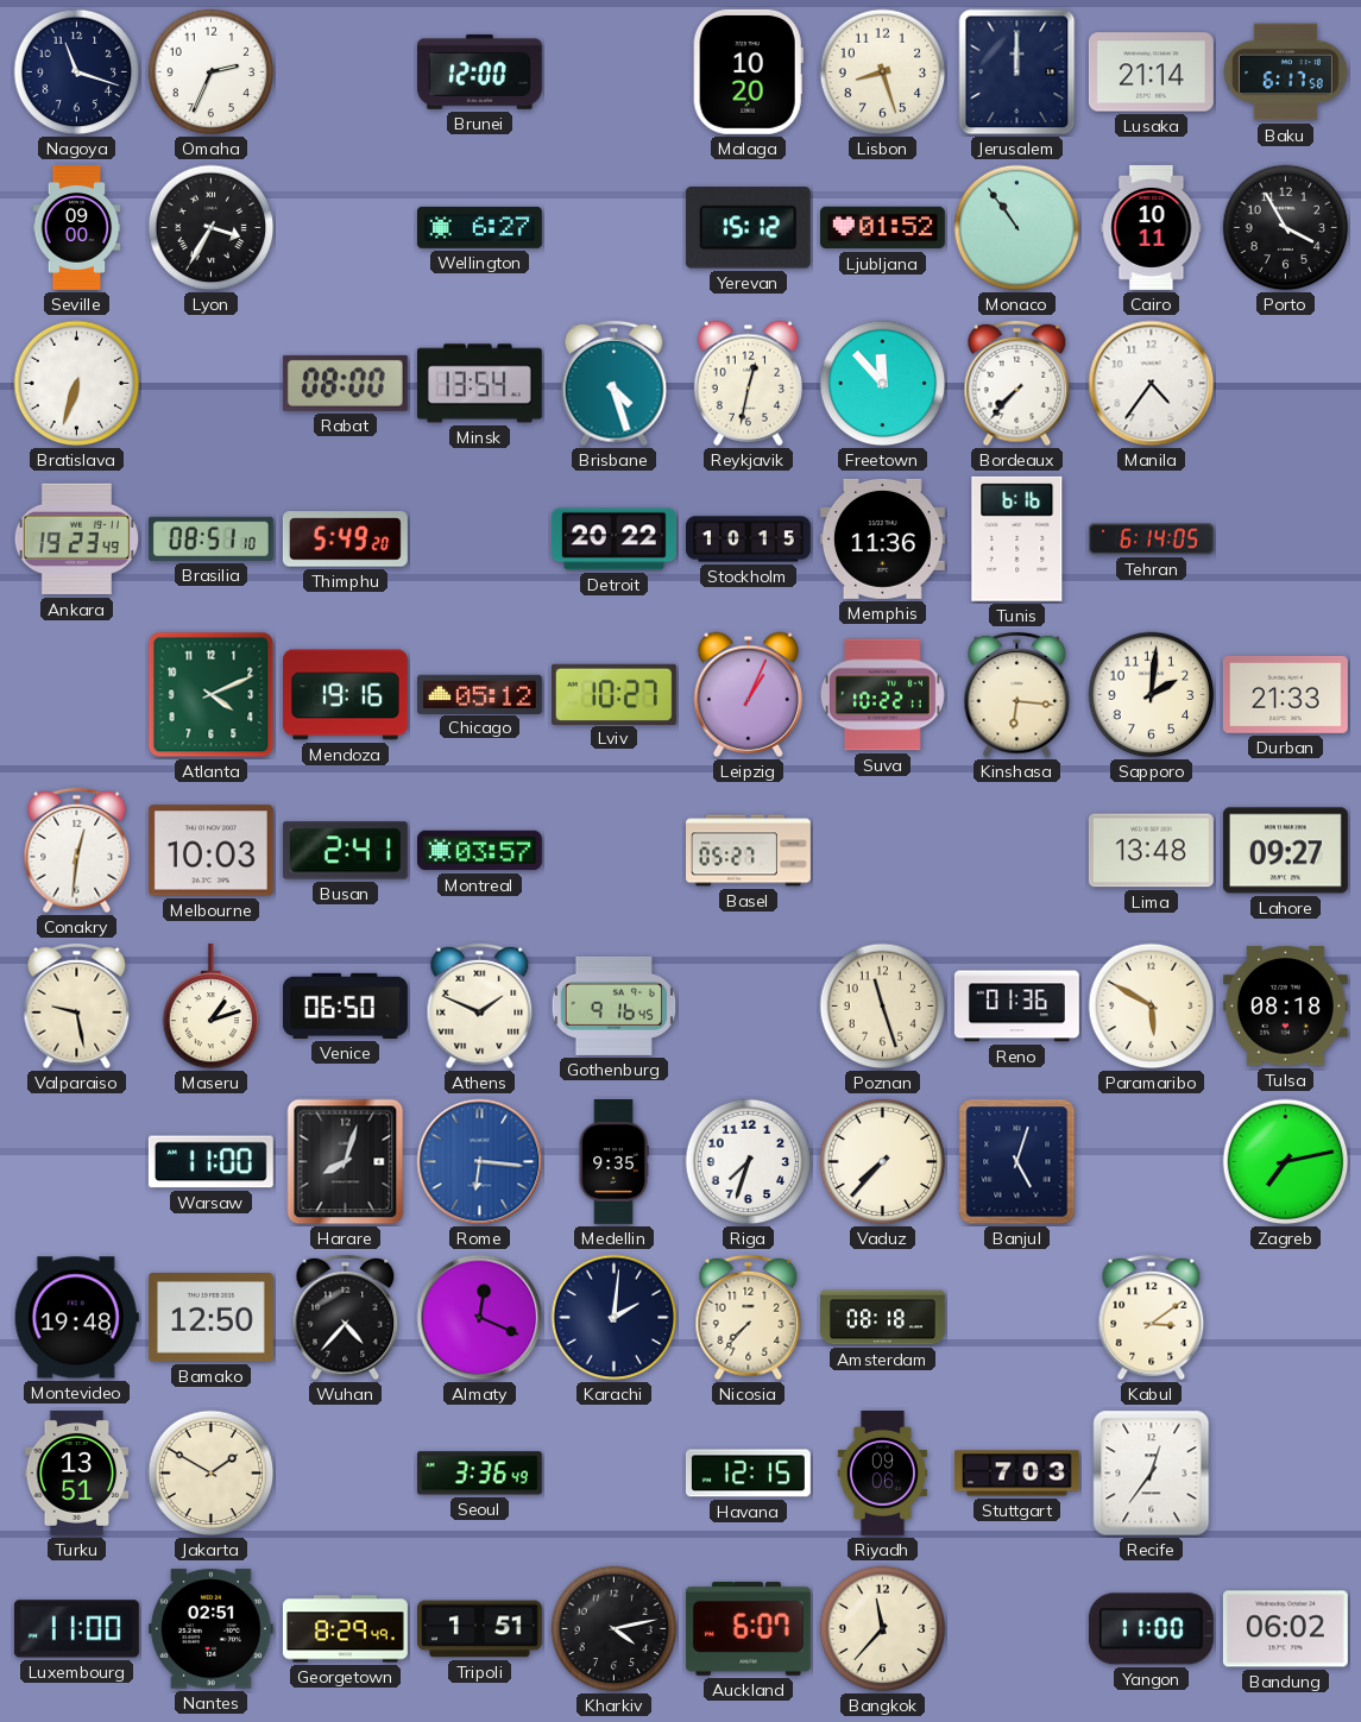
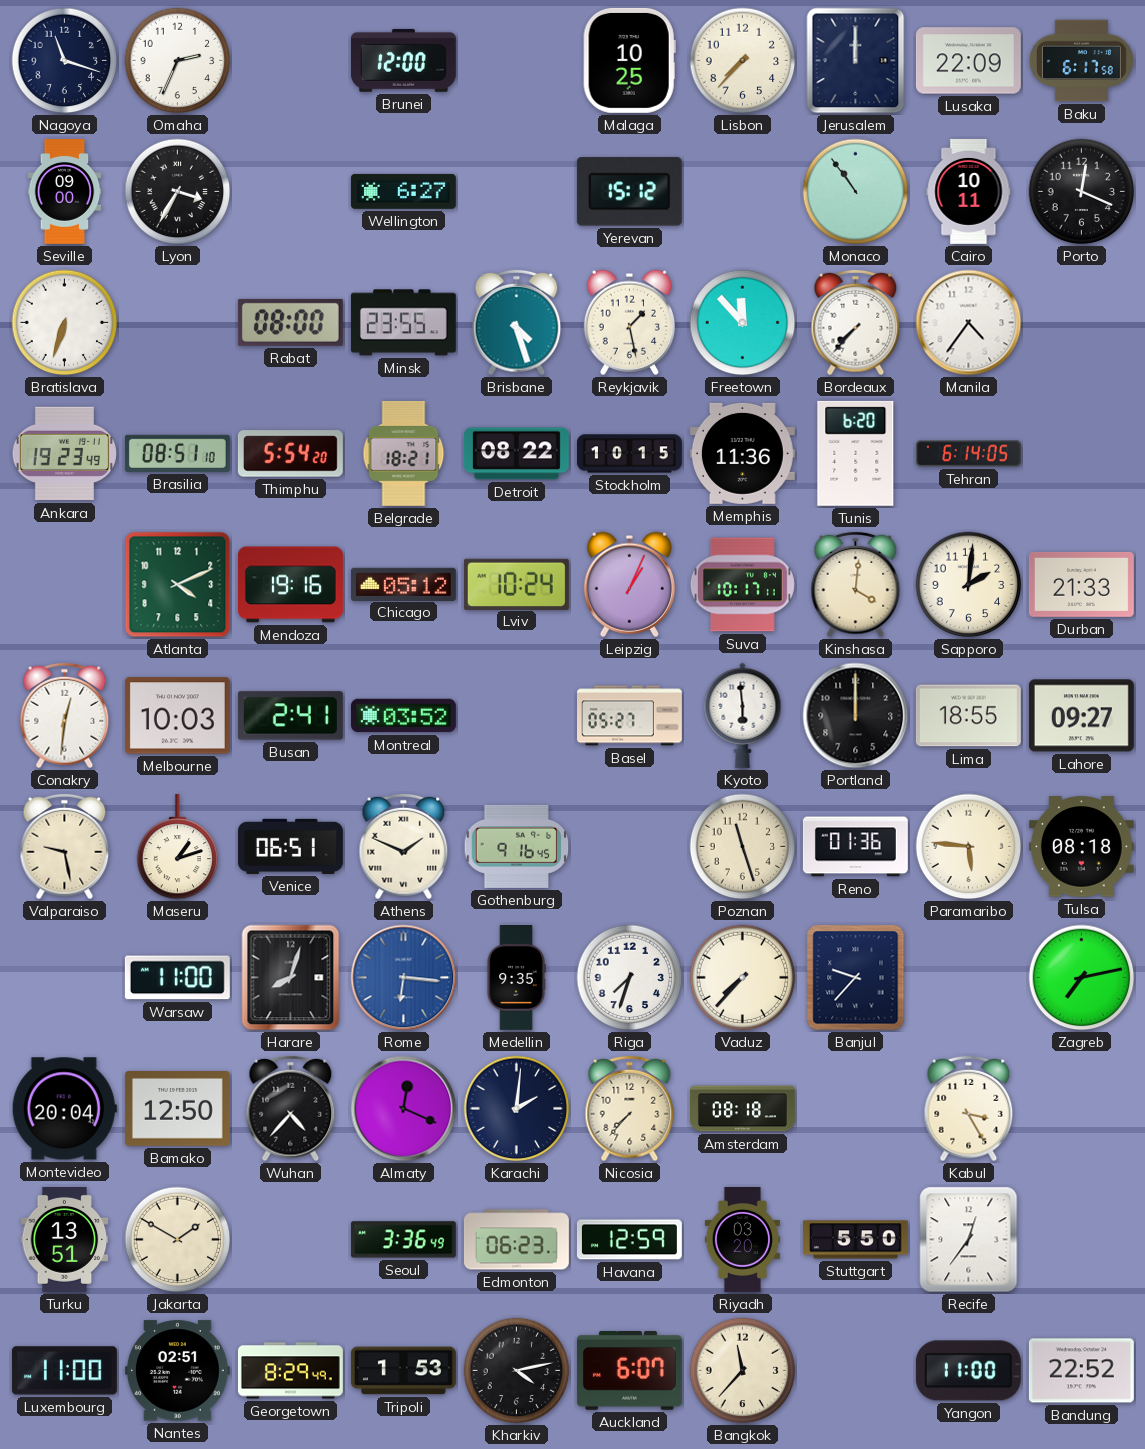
Malaga: 10:20 -> 10:25 (629, 60)
Lisbon: 8:27 -> 7:37 (743, 61)
Lusaka: 21:14 -> 22:09 (968, 61)
Ljubljana: 01:52 -> none (882, 228)
Porto: 3:55 -> 12:19 (1082, 192)
Minsk: 13:54 -> 23:55 (403, 323)
Reykjavik: 12:32 -> 1:28 (629, 322)
Thimphu: 5:49 -> 5:54 (290, 454)
Belgrade: none -> 18:21 (404, 453)
Detroit: 20:22 -> 08:22 (516, 454)
Tunis: 6:16 -> 6:20 (856, 453)
Lviv: 10:27 -> 10:24 (516, 584)
Suva: 10:22 -> 10:17 (742, 585)
Kinshasa: 6:16 -> 4:01 (856, 585)
Montreal: 03:57 -> 03:52 (403, 716)
Kyoto: none -> 5:59 (743, 715)
Portland: none -> 12:00 (856, 716)
Lima: 13:48 -> 18:55 (968, 716)
Venice: 06:50 -> 06:51 (290, 846)
Paramaribo: 5:50 -> 5:46 (969, 847)
Banjul: 5:03 -> 9:37 (856, 978)
Montevideo: 19:48 -> 20:04 (64, 1109)
Kabul: 3:09 -> 3:25 (969, 1109)
Edmonton: none -> 06:23 (516, 1240)
Havana: 12:15 -> 12:59 (629, 1240)
Riyadh: 09:06 -> 03:20 (742, 1239)
Stuttgart: 7:03 -> 5:50 (855, 1240)
Tripoli: 1:51 -> 1:53 (403, 1371)
Bandung: 06:02 -> 22:52 (1081, 1371)
